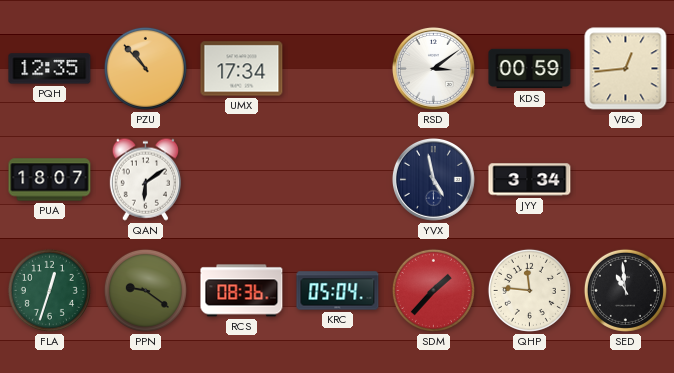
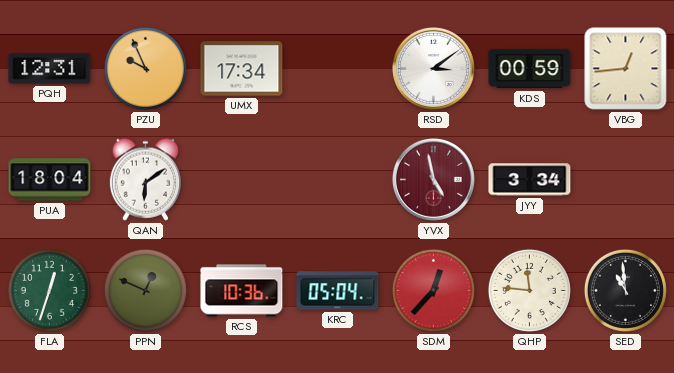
PQH: 12:35 -> 12:31 (50, 69)
PZU: 10:53 -> 9:56 (145, 68)
PUA: 18:07 -> 18:04 (50, 180)
YVX dial: navy -> burgundy (433, 179)
PPN: 9:21 -> 12:49 (145, 290)
RCS: 08:36 -> 10:36 (242, 291)
SDM: 1:37 -> 12:37 (433, 290)
